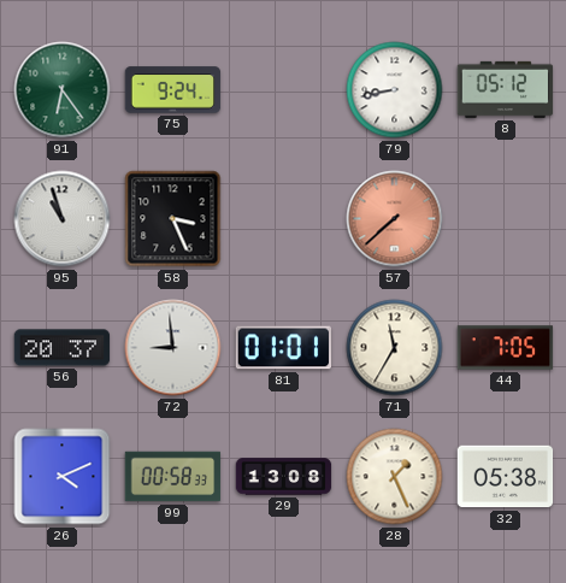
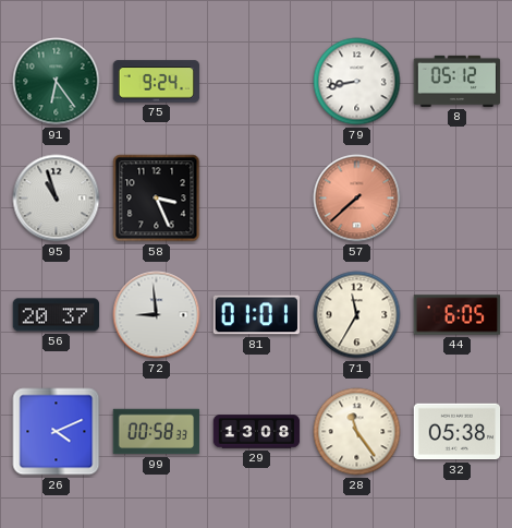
44: 7:05 -> 6:05 (458, 315)
28: 1:26 -> 11:24 (357, 432)
